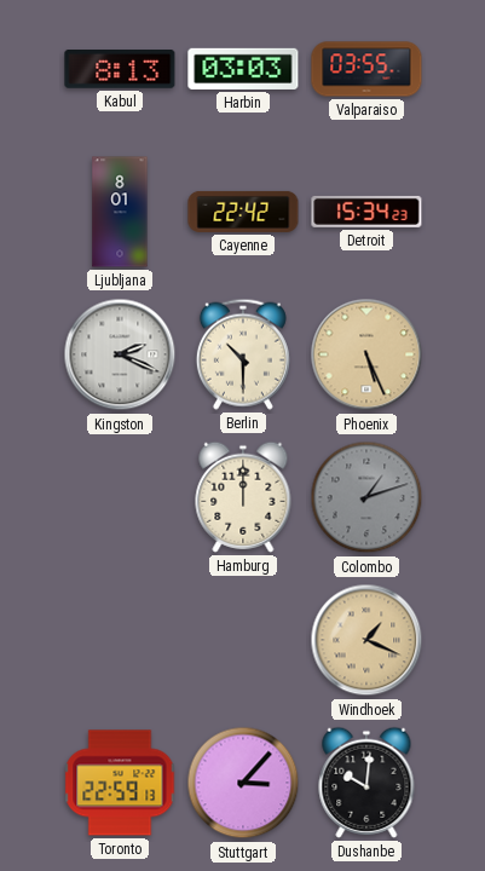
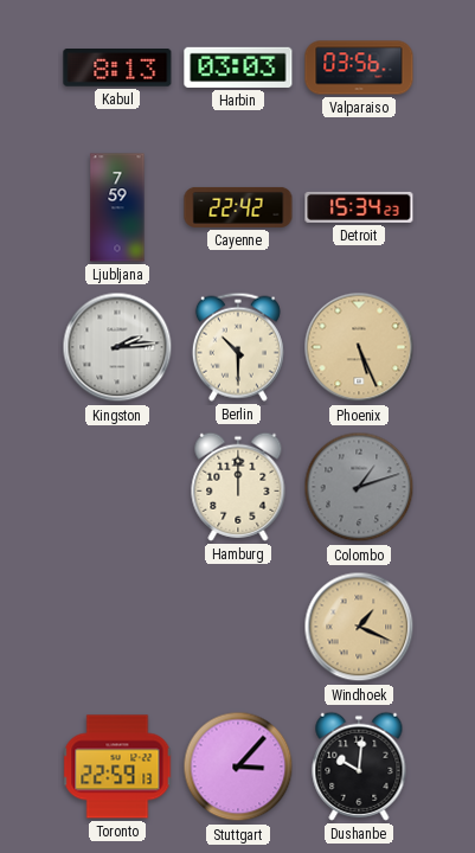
Valparaiso: 03:55 -> 03:56 (359, 68)
Ljubljana: 8:01 -> 7:59 (117, 207)
Kingston: 2:19 -> 2:14 (117, 347)
